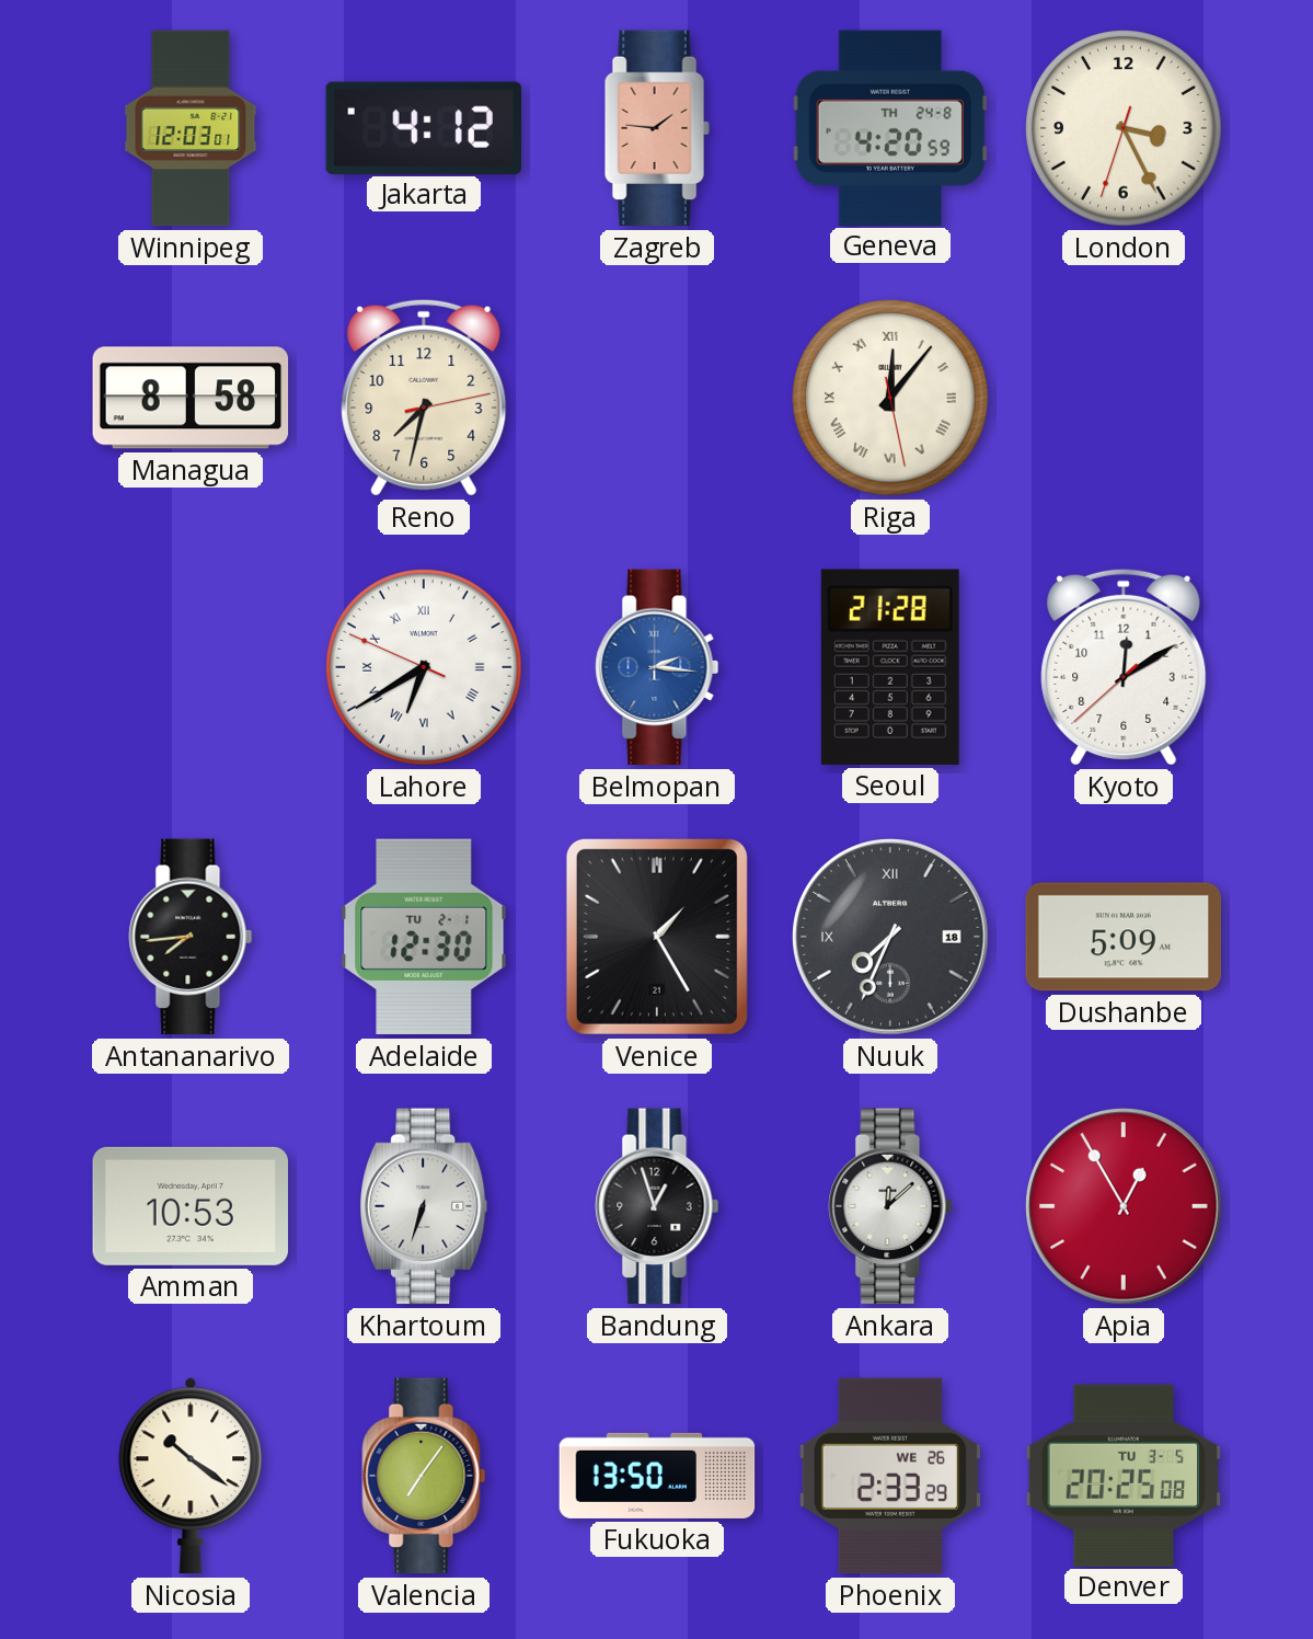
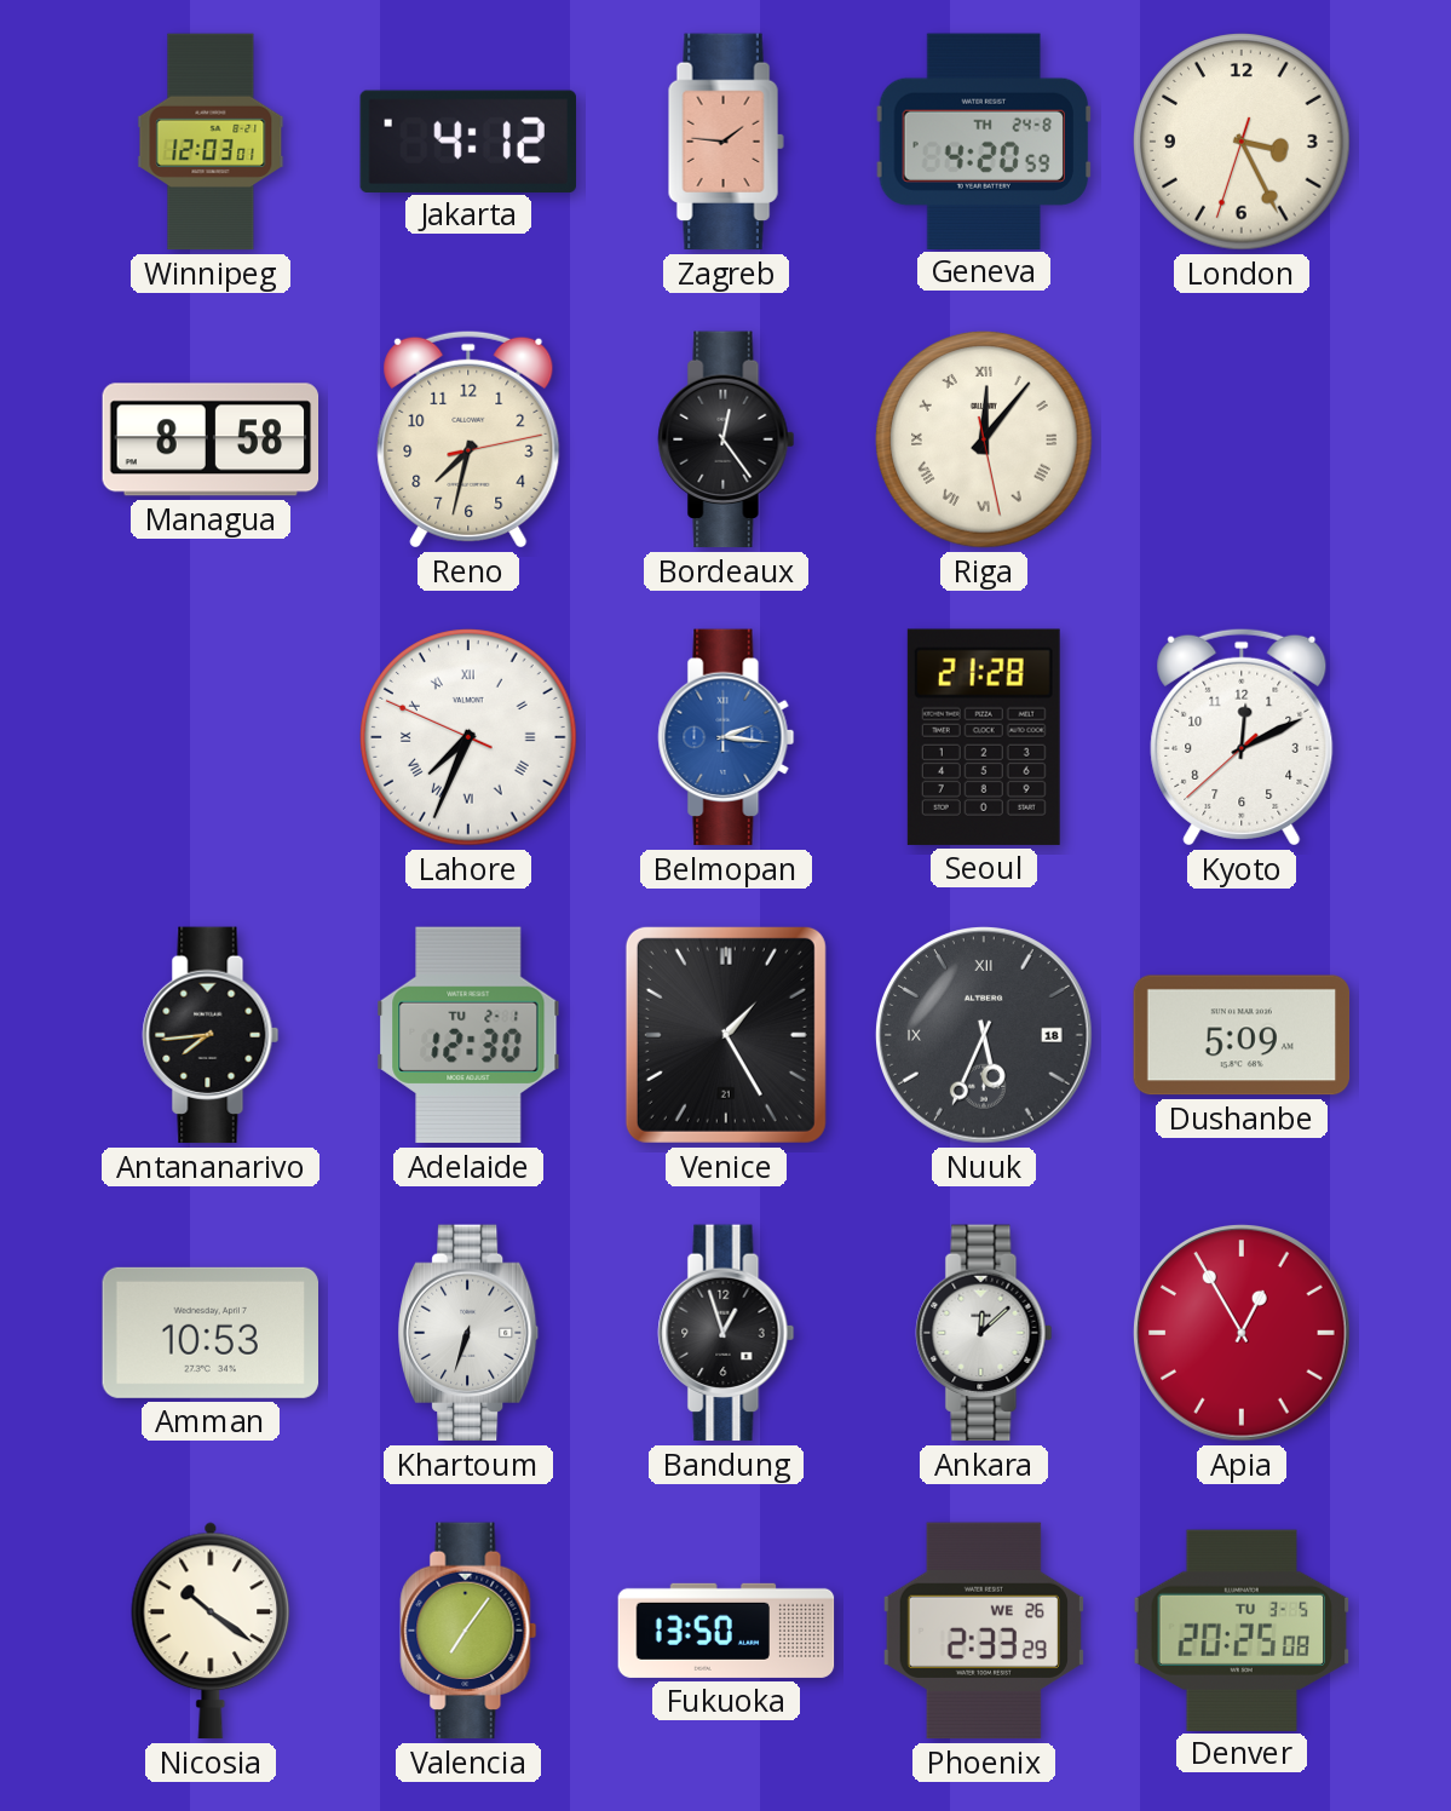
Bordeaux: none -> 12:24 (726, 439)
Lahore: 6:39 -> 7:33 (468, 737)
Kyoto: 12:09 -> 12:10 (1242, 737)
Nuuk: 7:34 -> 5:34 (984, 1035)
